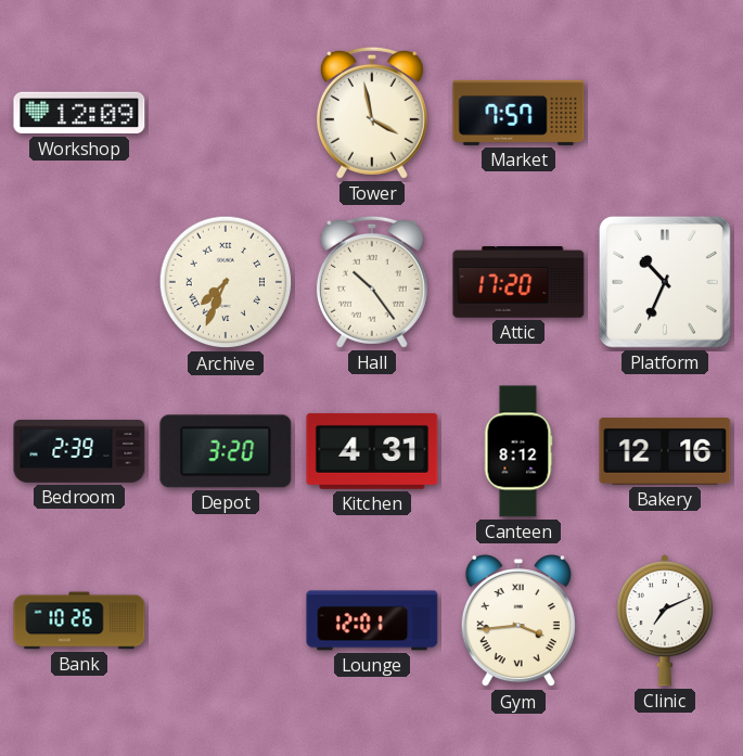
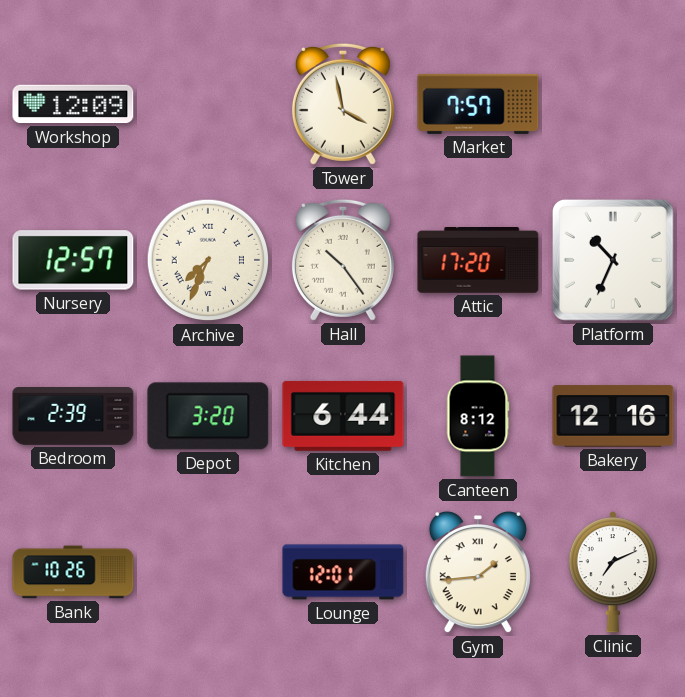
Nursery: none -> 12:57 (73, 260)
Kitchen: 4:31 -> 6:44 (343, 416)
Gym: 3:44 -> 1:44 (478, 573)
